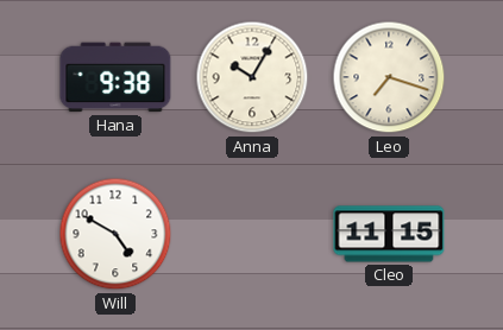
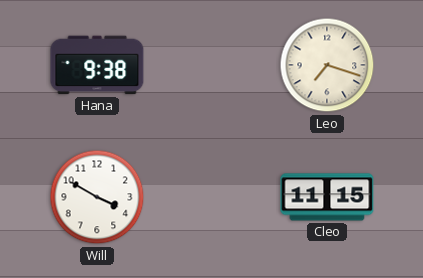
Anna: 10:05 -> none (252, 77)
Will: 4:50 -> 3:50 (97, 197)
